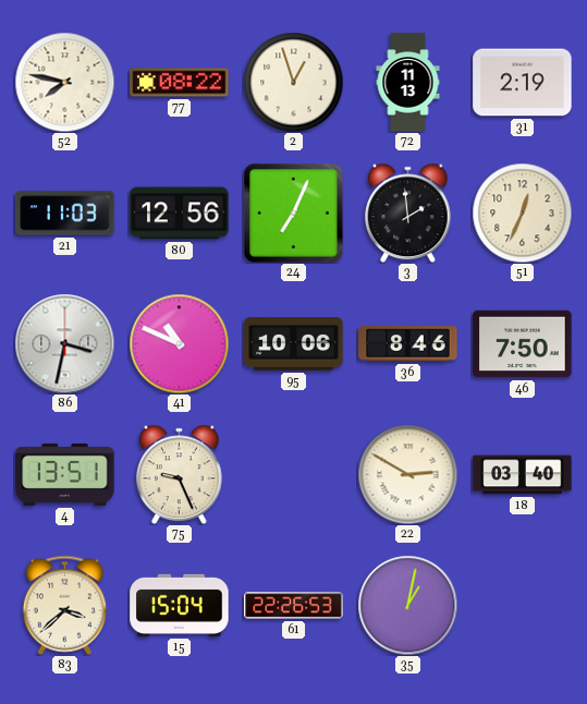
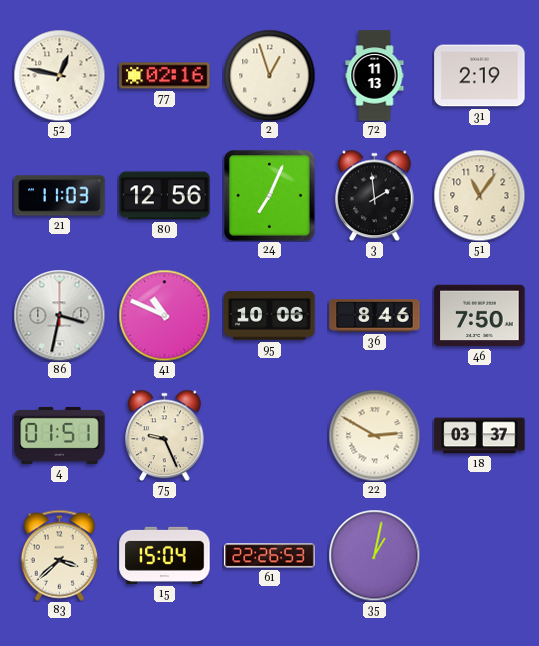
52: 7:47 -> 12:47 (59, 75)
77: 08:22 -> 02:16 (165, 76)
51: 12:34 -> 11:06 (479, 195)
4: 13:51 -> 01:51 (60, 435)
18: 03:40 -> 03:37 (480, 436)
